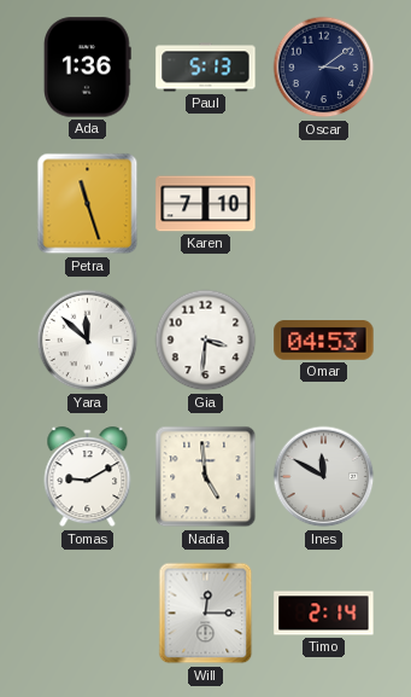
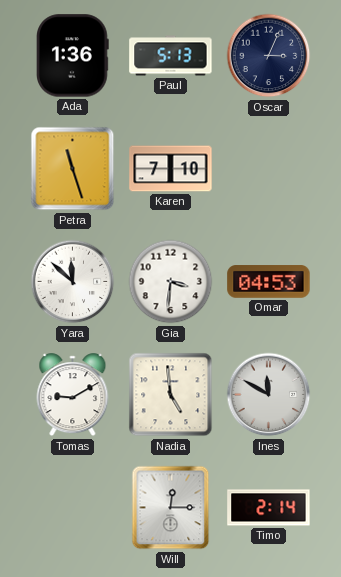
Oscar: 3:09 -> 3:04 (269, 56)
